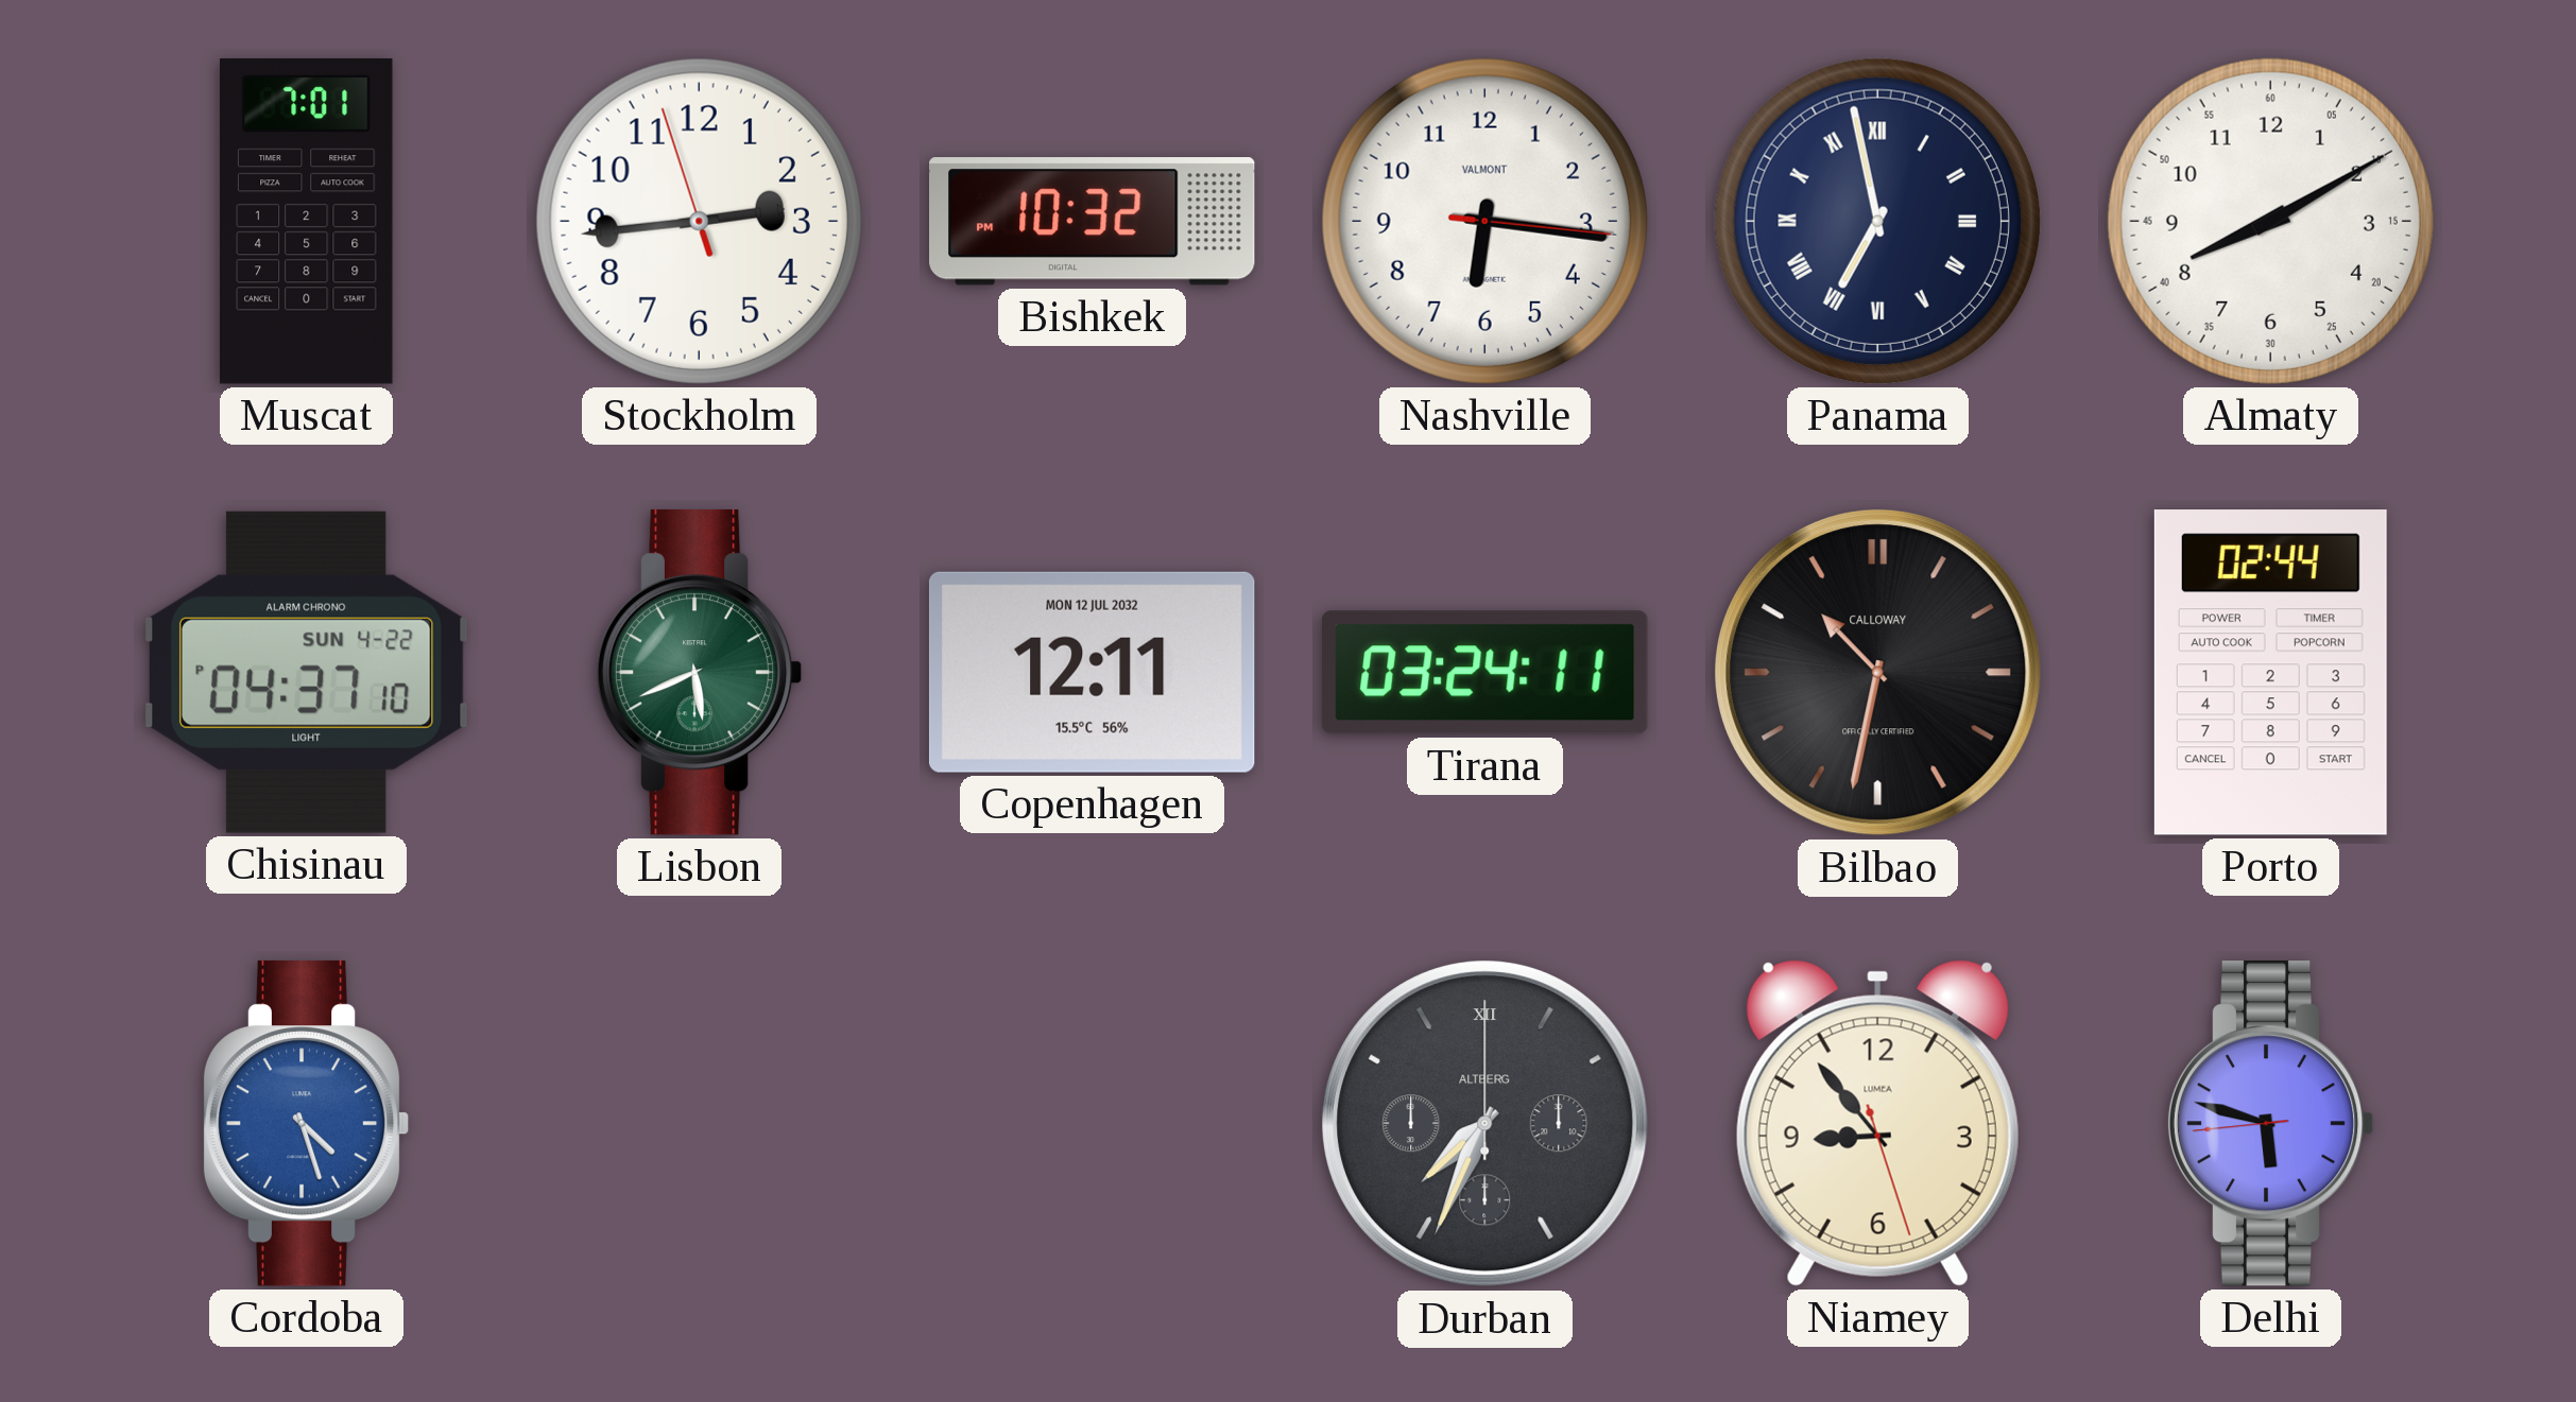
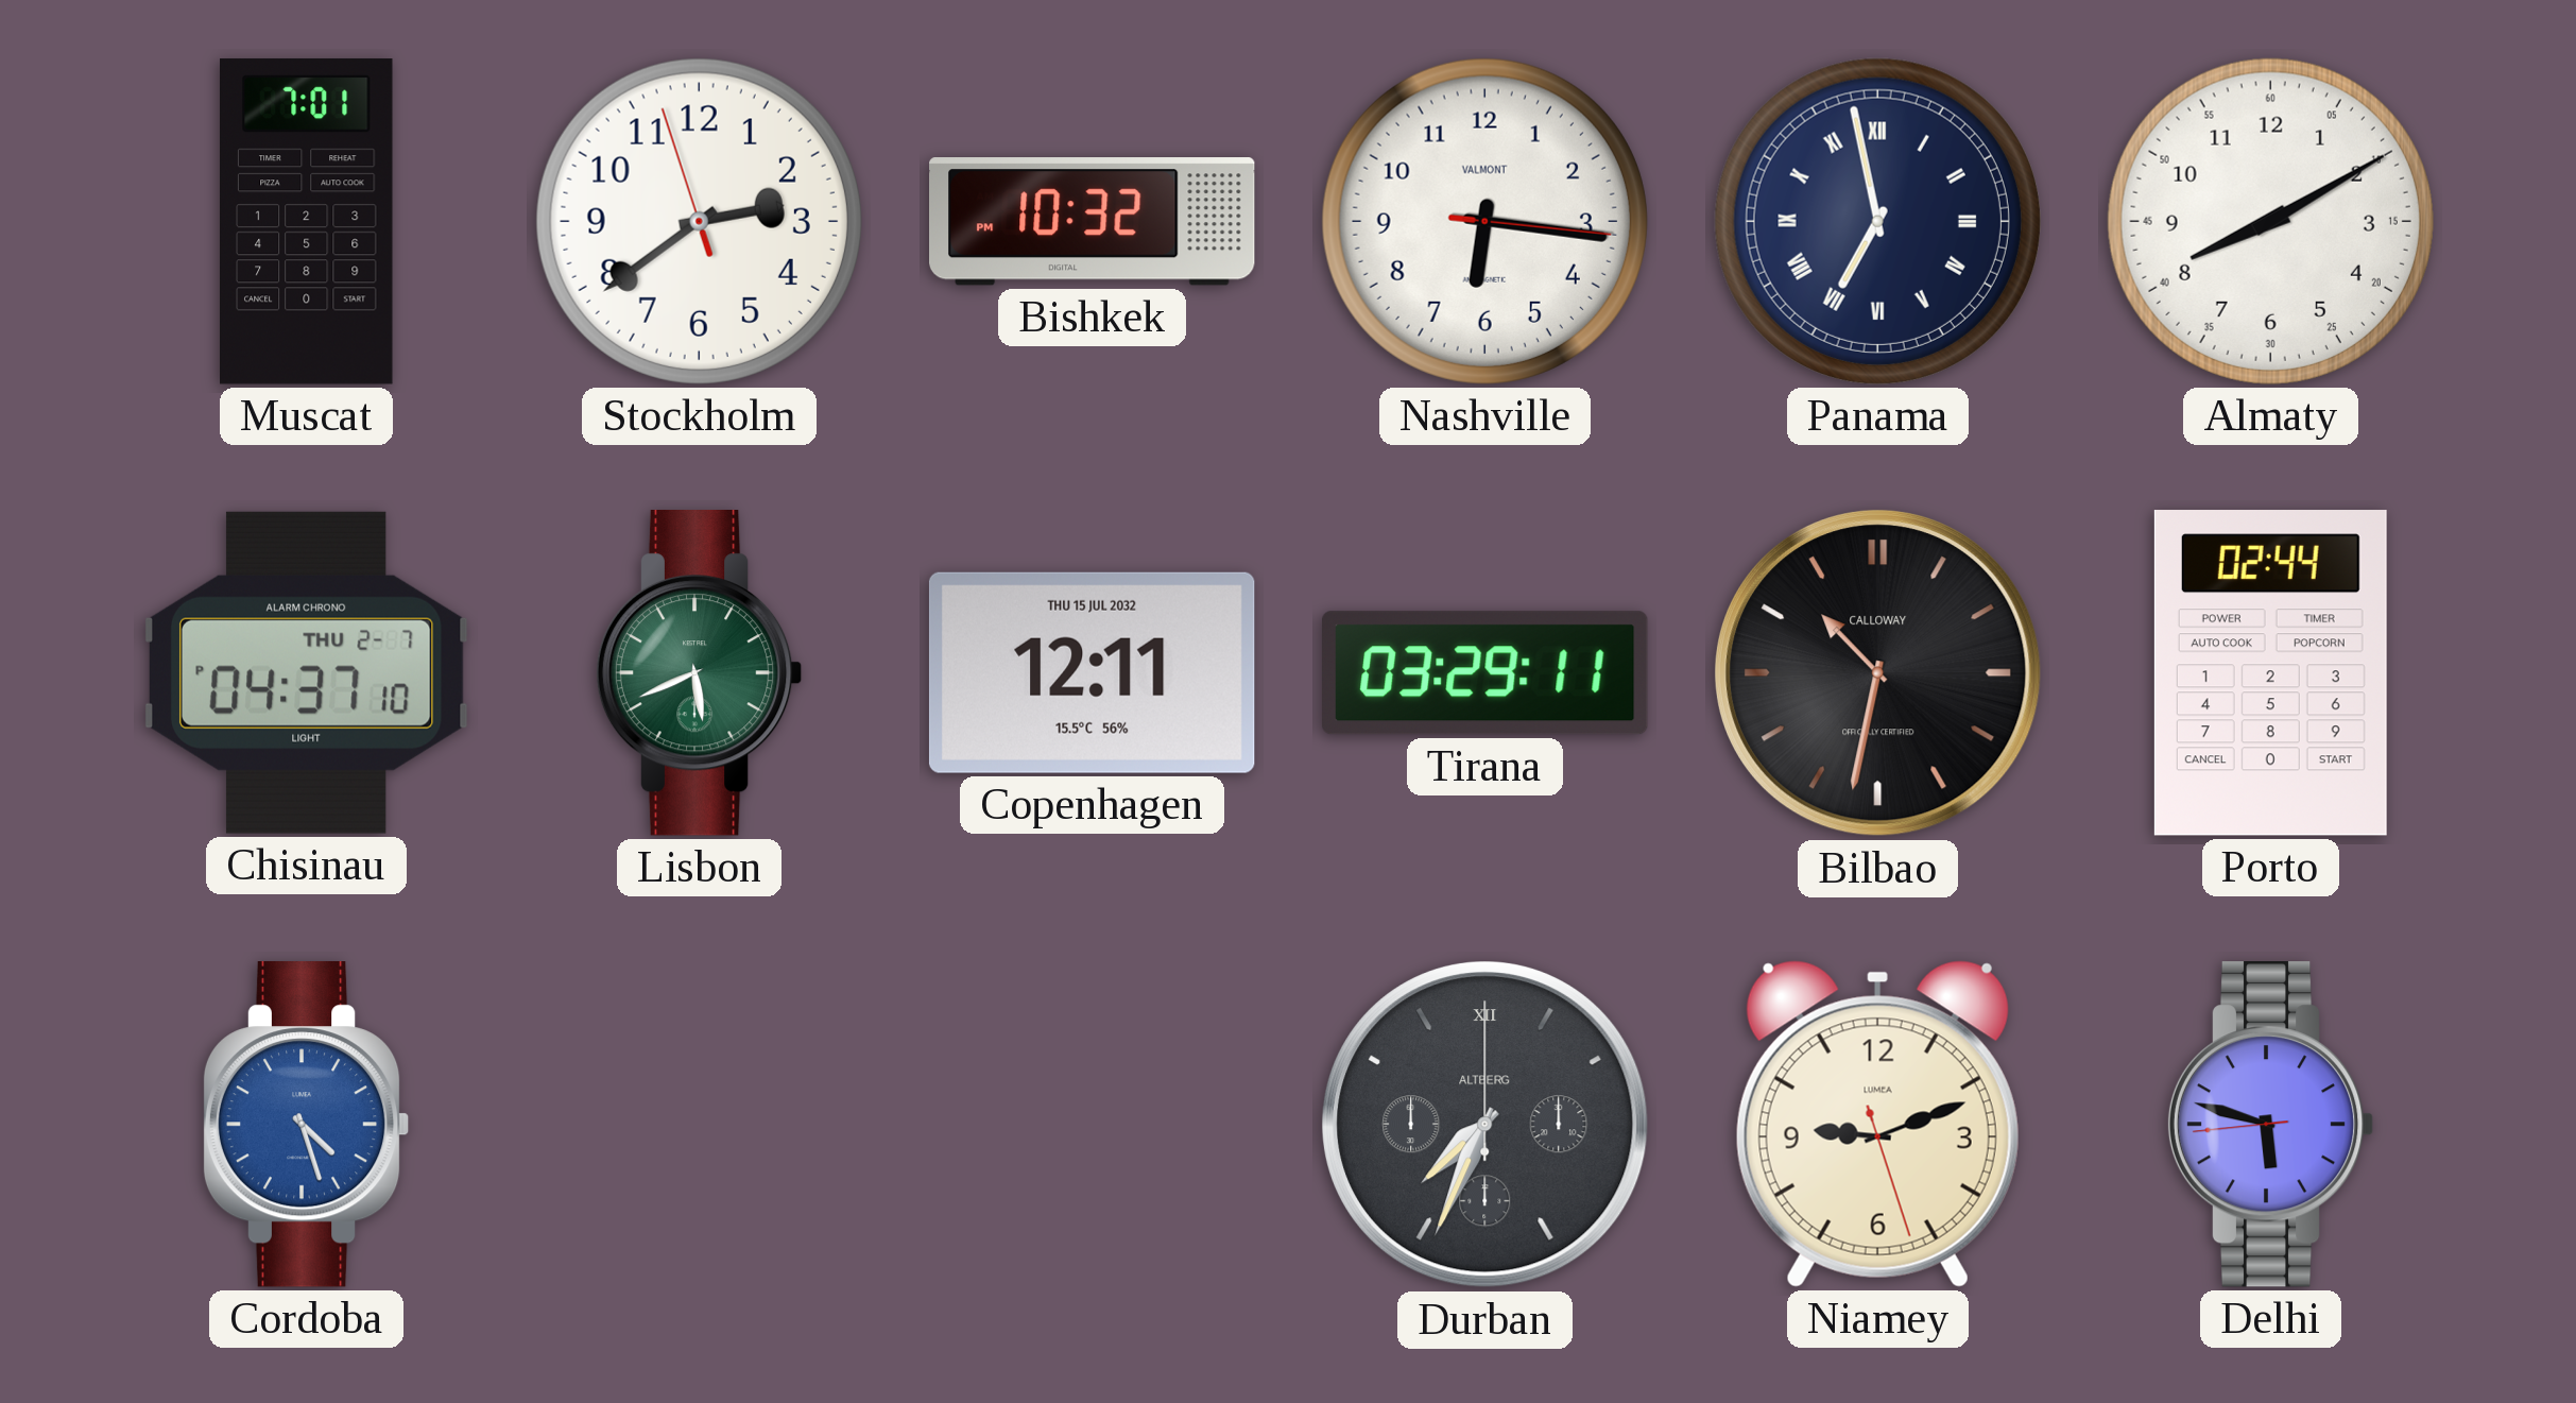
Stockholm: 2:43 -> 2:38 (699, 221)
Chisinau date: SUN 4-22 -> THU 2-7 (306, 672)
Copenhagen date: MON 12 JUL 2032 -> THU 15 JUL 2032 (1092, 672)
Tirana: 03:24 -> 03:29 (1486, 673)
Niamey: 8:53 -> 9:11 (1877, 1124)
